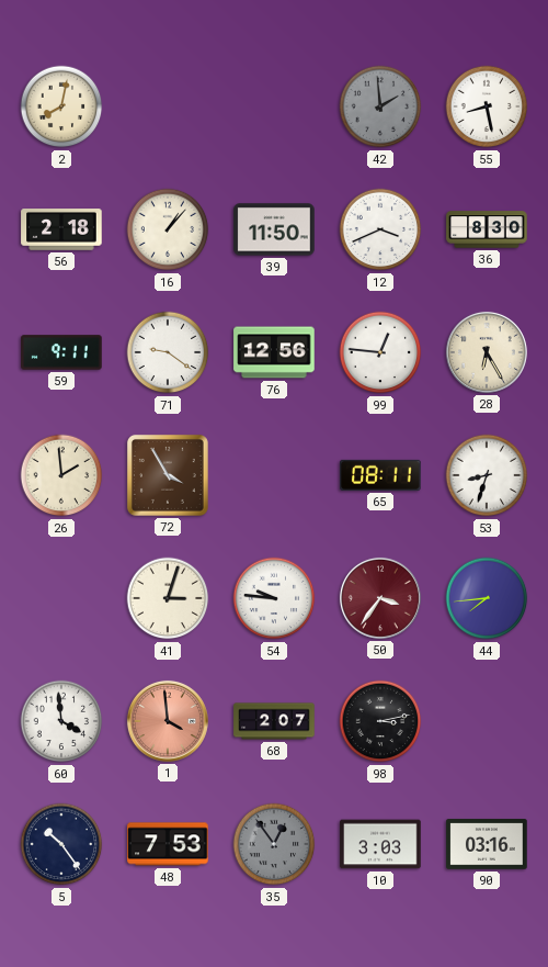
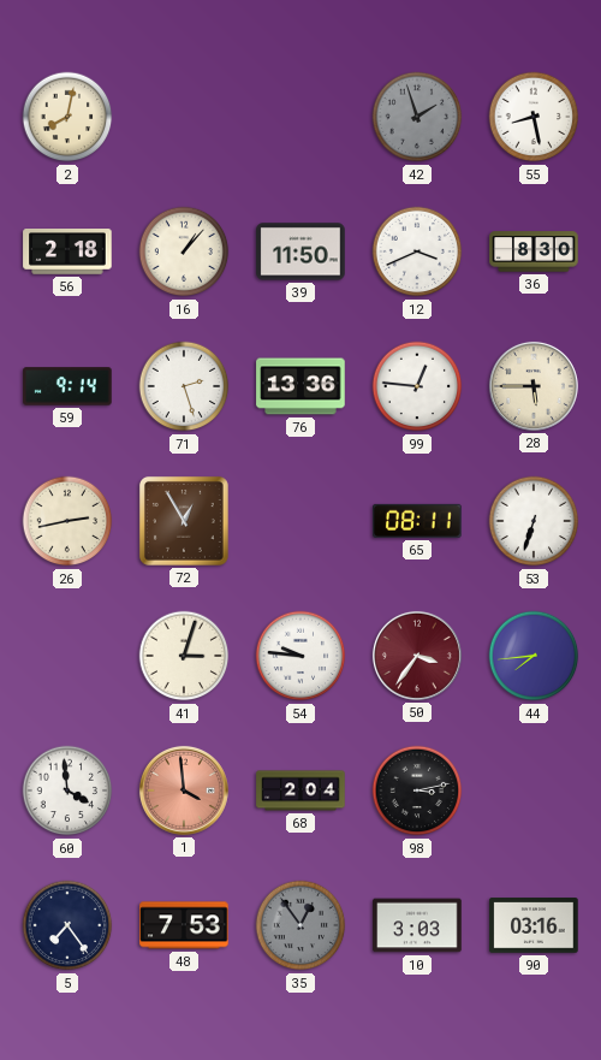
42: 1:59 -> 1:57 (417, 117)
59: 9:11 -> 9:14 (67, 386)
71: 9:21 -> 2:27 (184, 386)
76: 12:56 -> 13:36 (300, 386)
28: 6:25 -> 5:45 (534, 386)
26: 1:59 -> 2:43 (67, 521)
72: 3:55 -> 12:55 (184, 521)
53: 8:33 -> 6:33 (534, 521)
68: 2:07 -> 2:04 (300, 790)
5: 10:24 -> 7:24 (67, 925)
